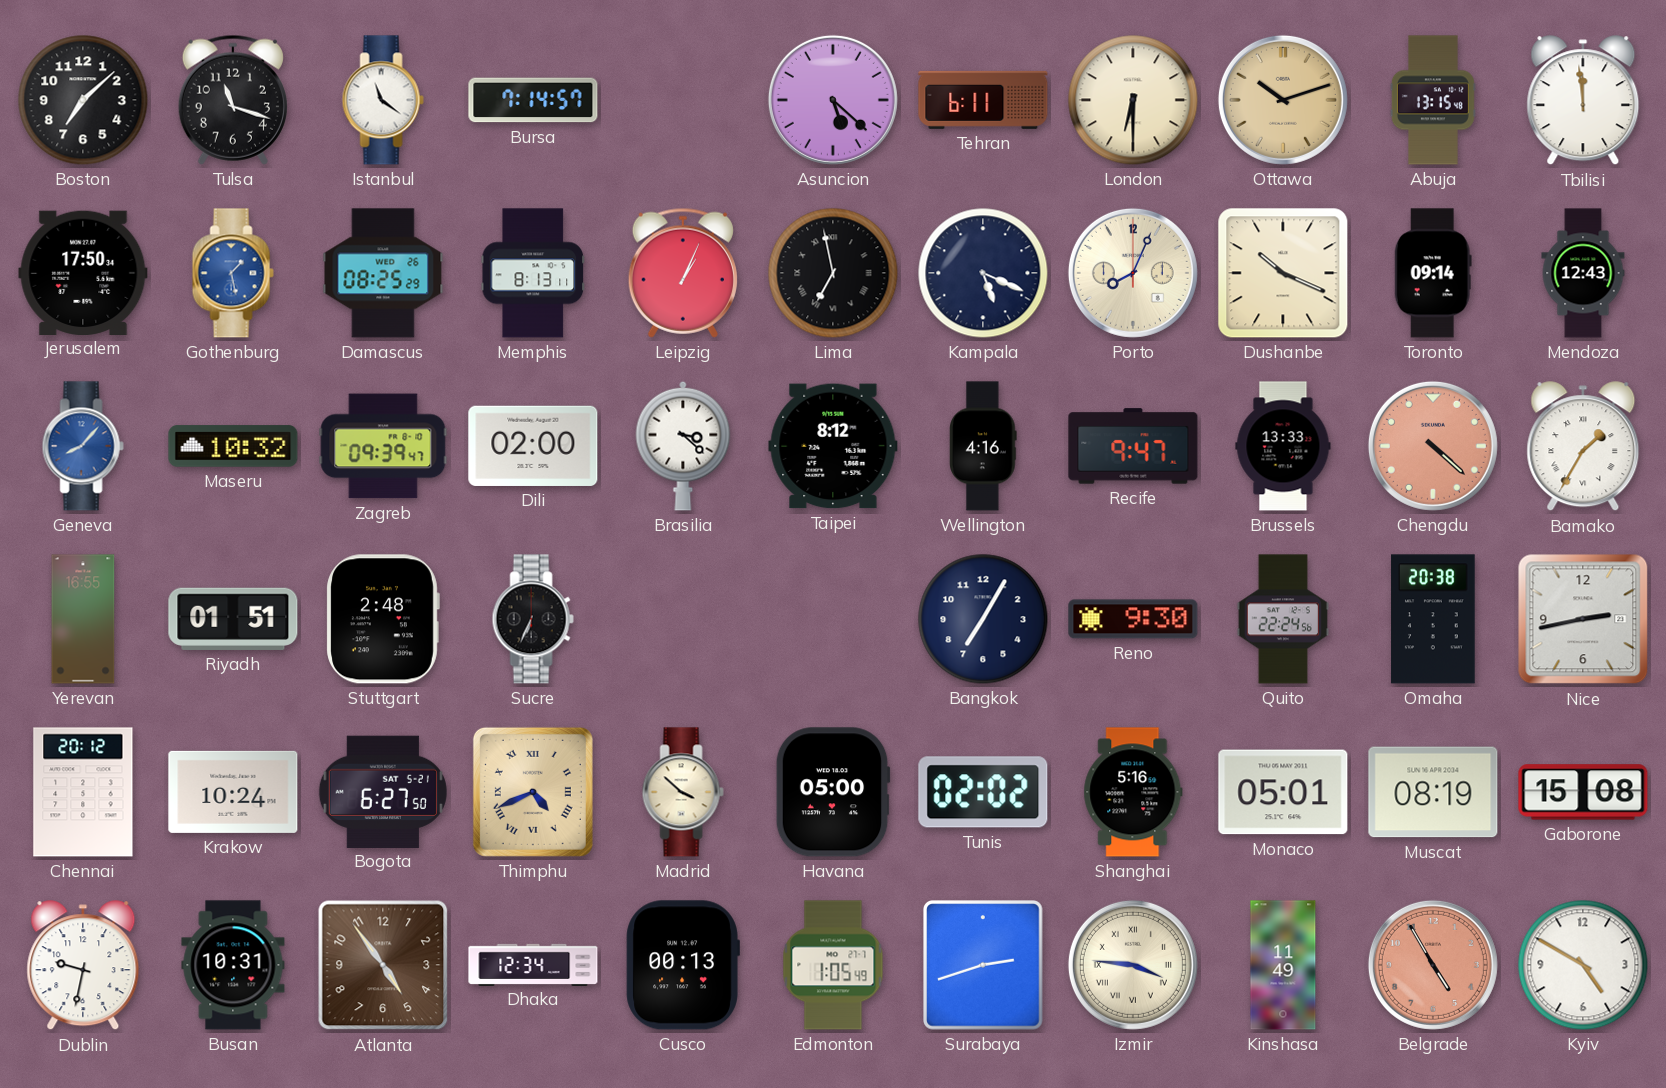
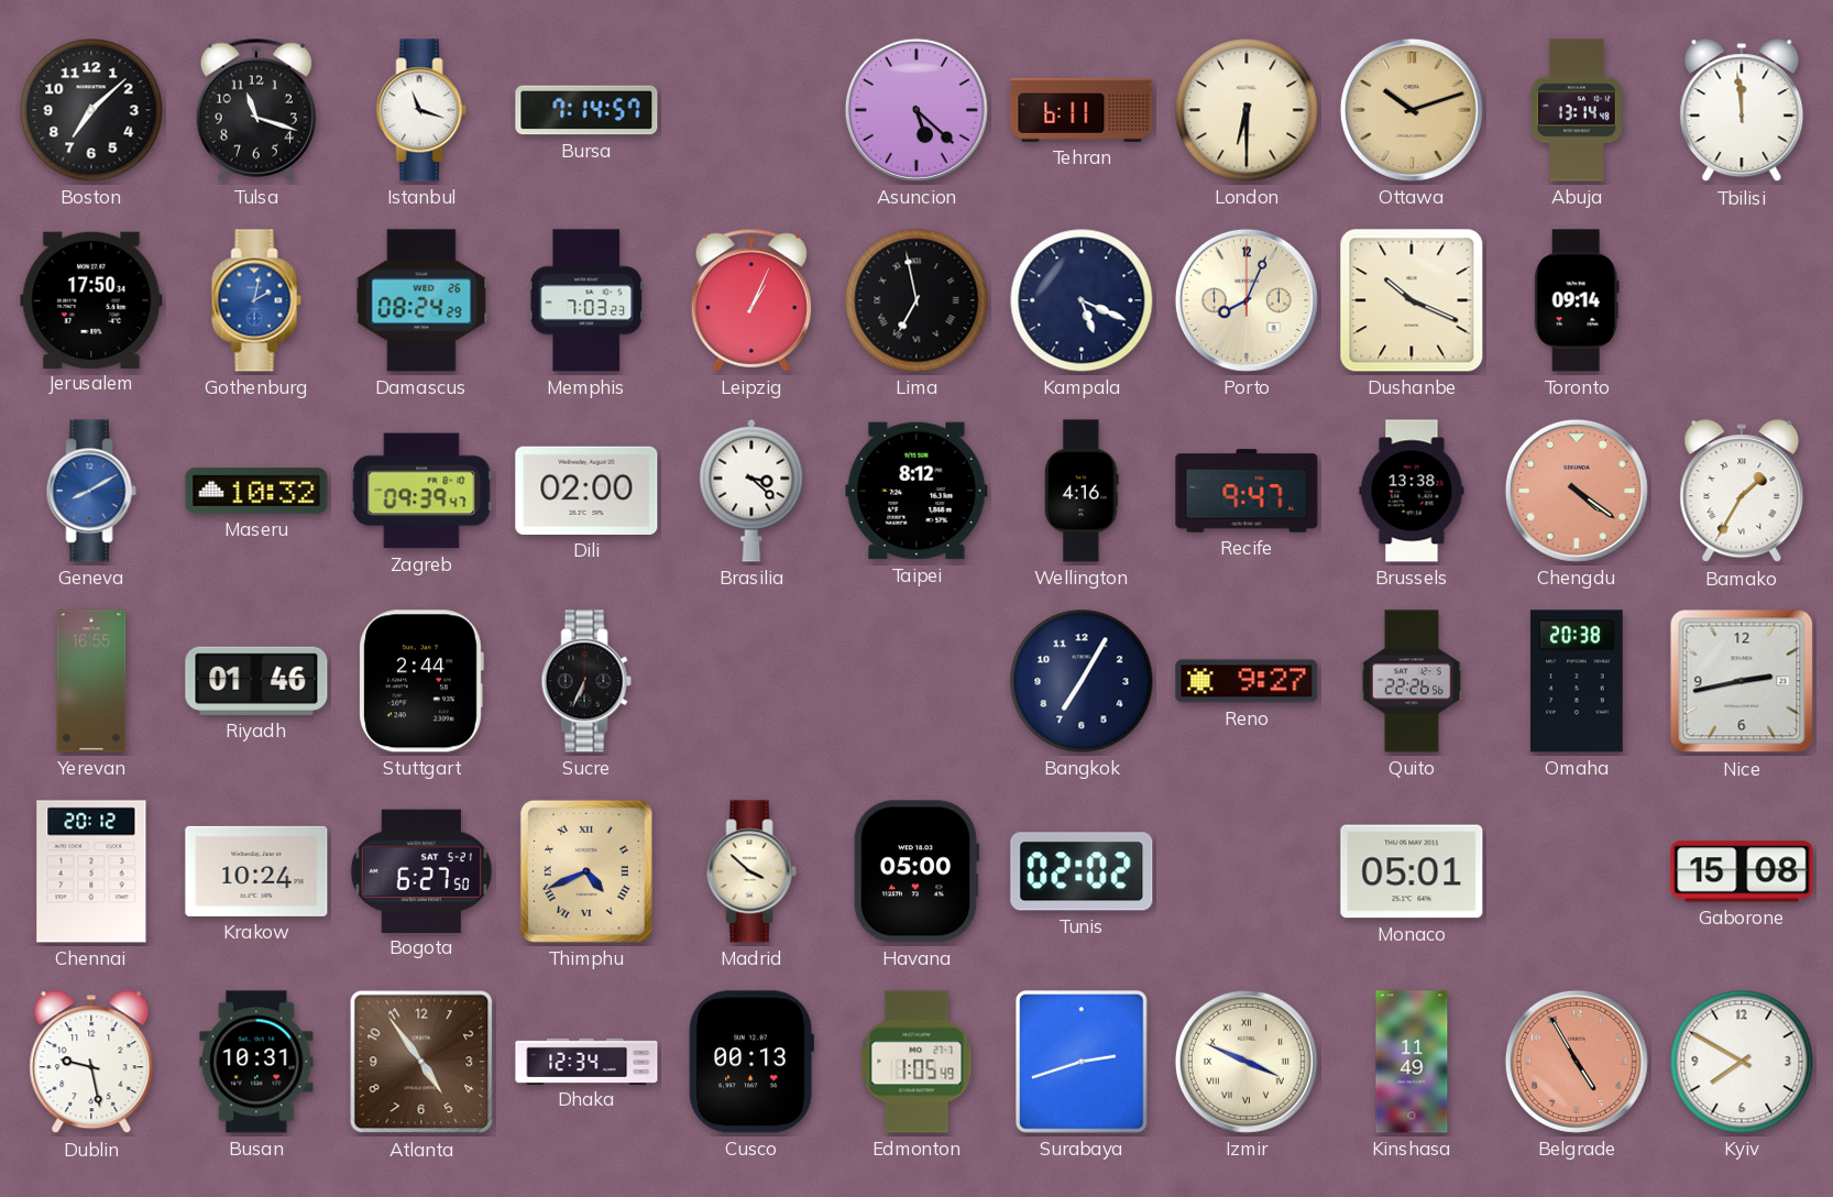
Istanbul: 11:21 -> 11:18 (421, 110)
Abuja: 13:15 -> 13:14 (1577, 110)
Gothenburg: 1:28 -> 2:02 (256, 300)
Damascus: 08:25 -> 08:24 (421, 300)
Memphis: 8:13 -> 7:03 (586, 300)
Mendoza: 12:43 -> none (1583, 273)
Geneva: 8:07 -> 8:10 (91, 491)
Brussels: 13:33 -> 13:38 (1412, 491)
Chengdu: 4:22 -> 4:21 (1577, 491)
Riyadh: 01:51 -> 01:46 (256, 681)
Stuttgart: 2:48 -> 2:44 (421, 681)
Reno: 9:30 -> 9:27 (1247, 681)
Quito: 22:24 -> 22:26 (1411, 681)
Shanghai: 5:16 -> none (1133, 792)
Muscat: 08:19 -> none (1433, 792)
Dublin: 9:32 -> 9:28 (91, 1063)
Izmir: 3:46 -> 3:49 (1247, 1062)
Kyiv: 4:50 -> 7:50 (1742, 1062)
